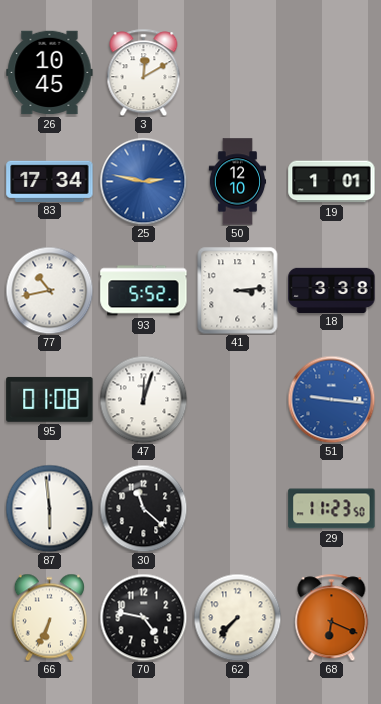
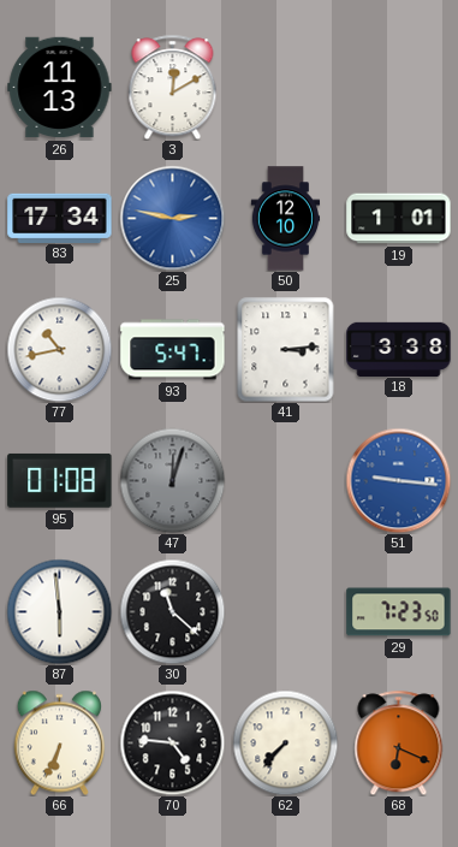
26: 10:45 -> 11:13 (60, 88)
93: 5:52 -> 5:47 (173, 350)
47 dial: white -> grey (172, 480)
29: 11:23 -> 7:23 (399, 612)
70: 4:47 -> 4:46 (172, 742)
